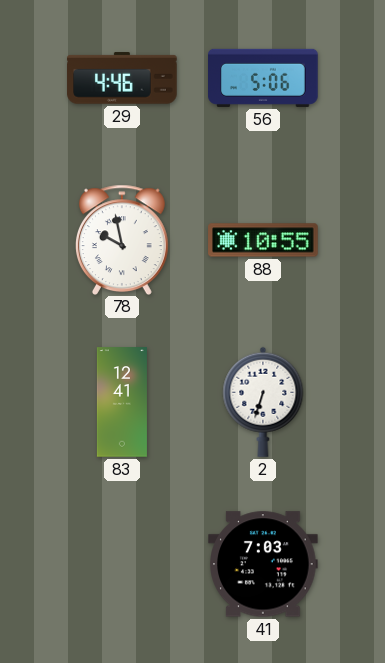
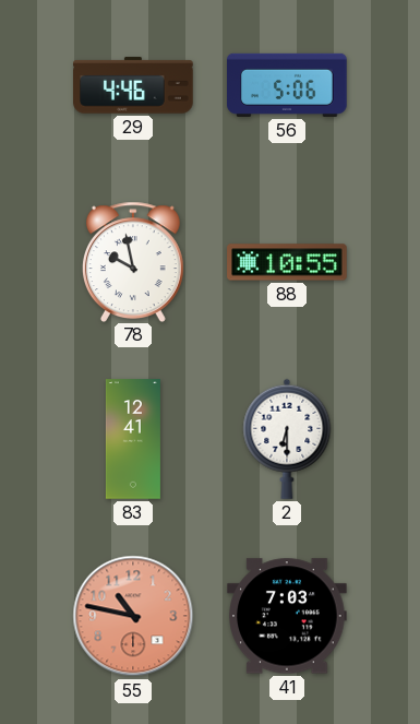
2: 6:33 -> 6:30 (287, 439)
55: none -> 10:47 (133, 616)
